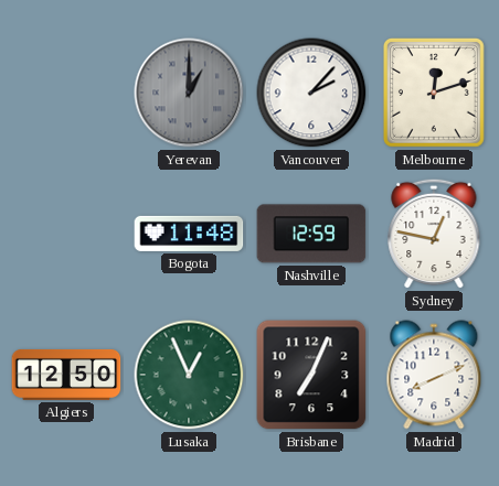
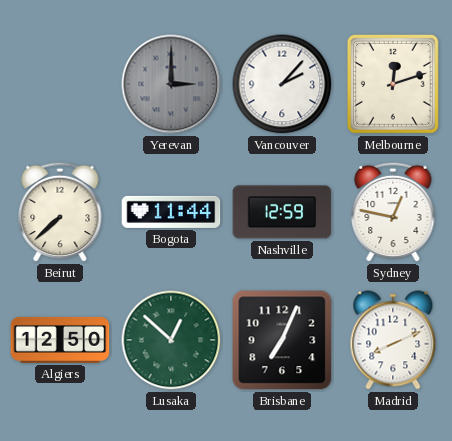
Yerevan: 1:00 -> 3:00 (171, 84)
Beirut: none -> 7:38 (60, 212)
Bogota: 11:48 -> 11:44 (171, 212)
Lusaka: 12:56 -> 12:52 (171, 340)
